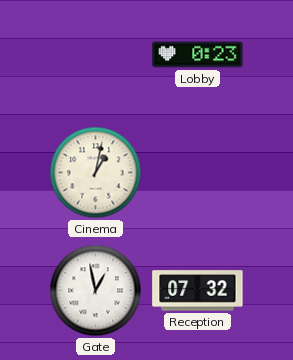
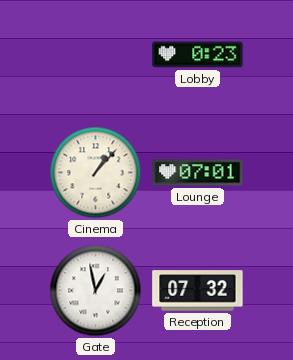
Cinema: 1:02 -> 1:07 (96, 173)
Lounge: none -> 07:01 (198, 173)
